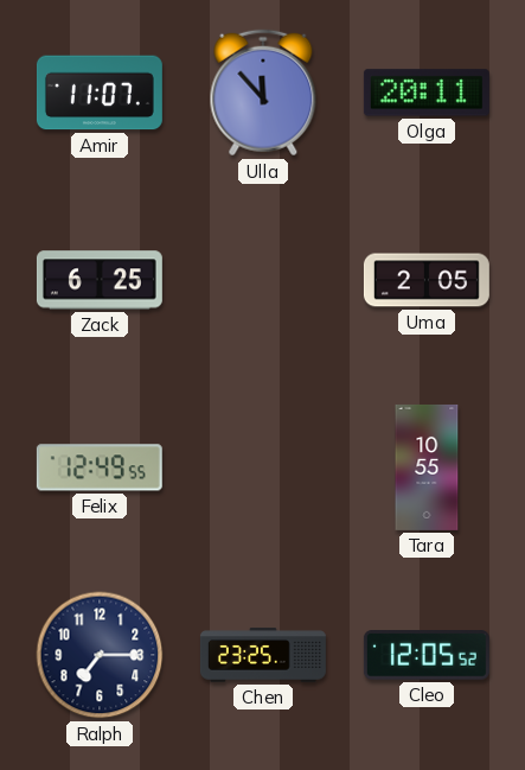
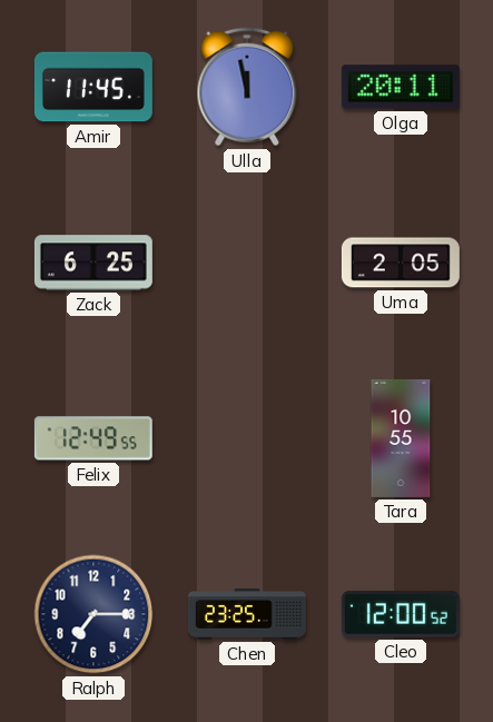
Amir: 11:07 -> 11:45 (93, 87)
Ulla: 11:53 -> 11:58 (247, 87)
Cleo: 12:05 -> 12:00 (401, 614)
